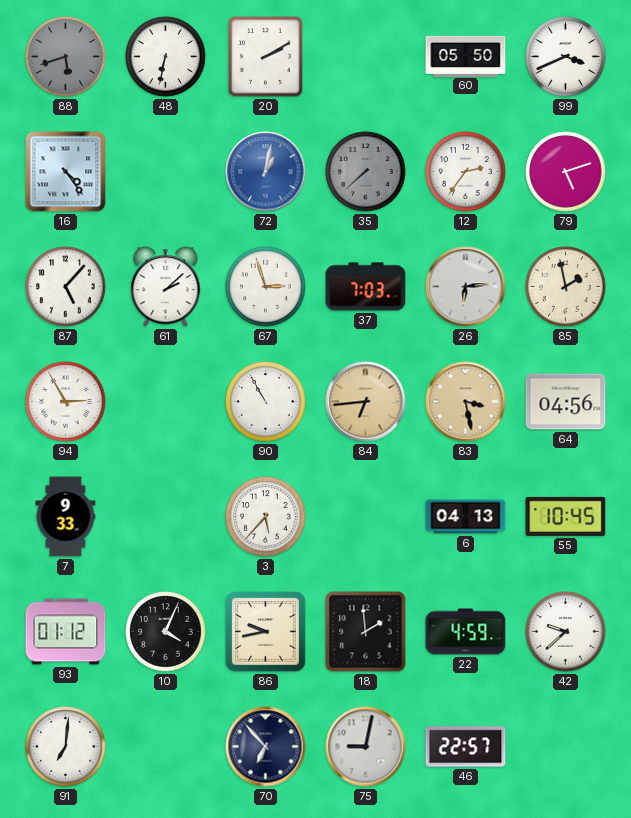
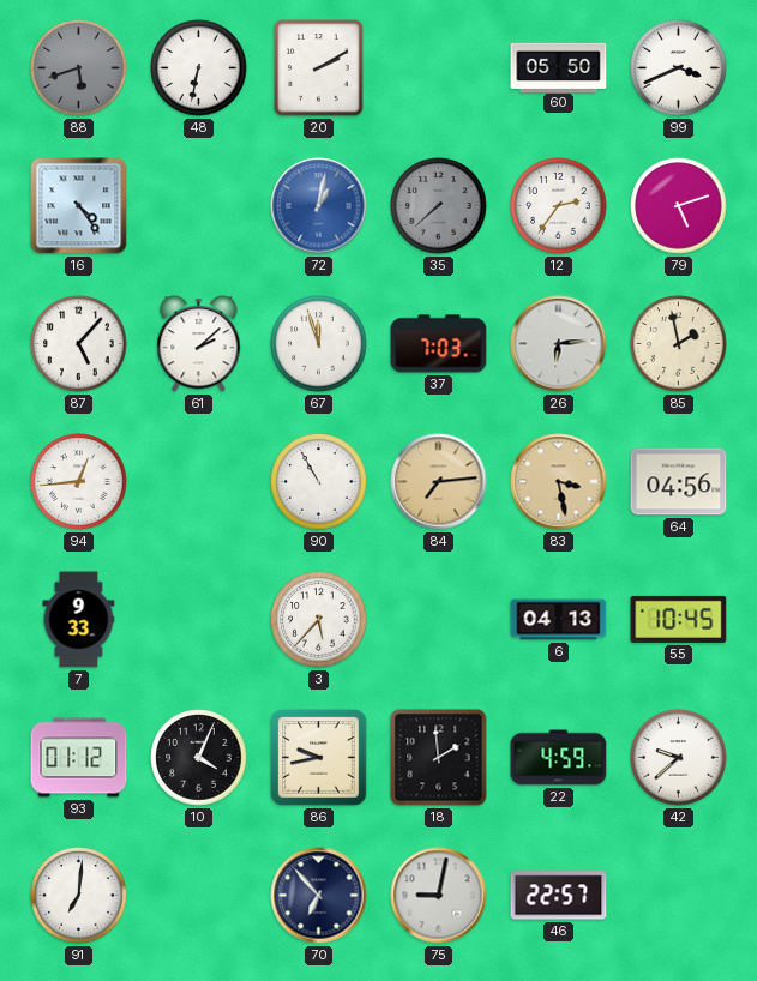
67: 2:57 -> 11:57 (319, 344)
94: 2:55 -> 12:44 (79, 482)
84: 6:44 -> 7:14 (439, 482)
